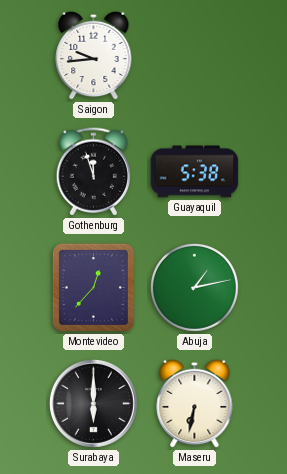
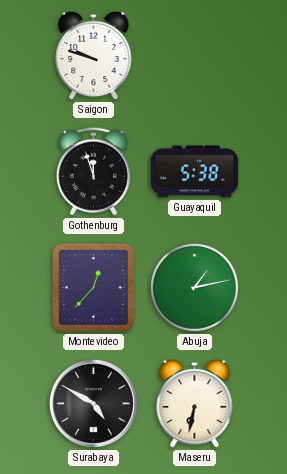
Saigon: 9:44 -> 9:48 (94, 55)
Surabaya: 6:00 -> 4:50 (93, 403)
